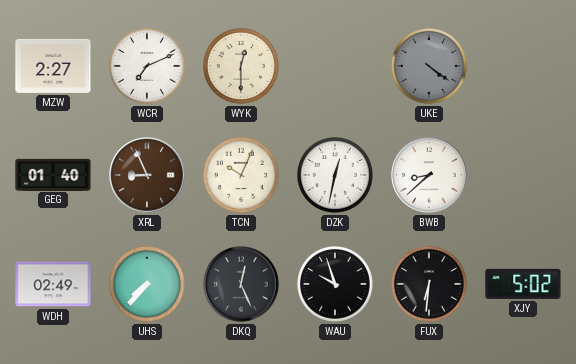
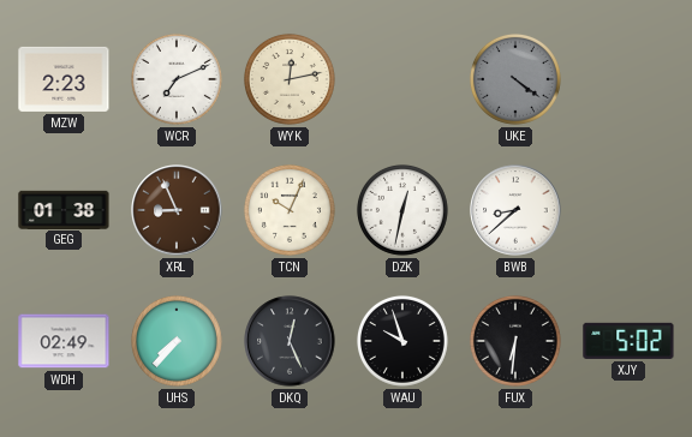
MZW: 2:27 -> 2:23 (64, 79)
WYK: 12:30 -> 12:13 (290, 79)
GEG: 01:40 -> 01:38 (64, 209)
